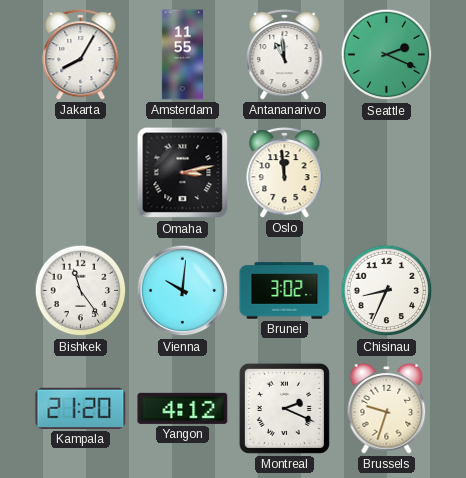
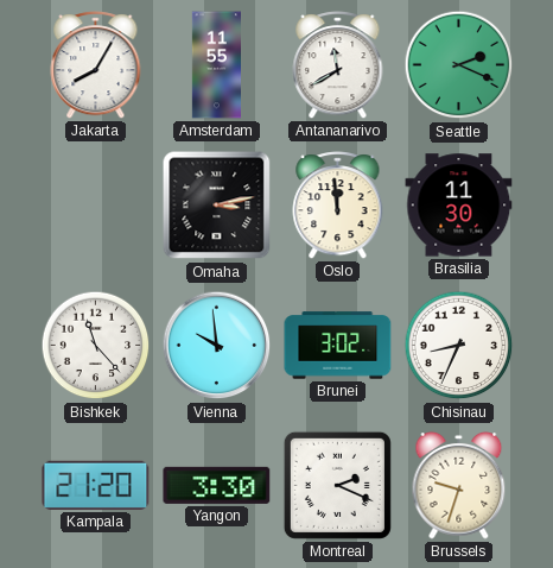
Antananarivo: 10:59 -> 11:40 (338, 65)
Brasilia: none -> 11:30 (459, 206)
Bishkek: 11:24 -> 11:23 (96, 346)
Vienna: 10:01 -> 9:59 (217, 346)
Yangon: 4:12 -> 3:30 (217, 485)
